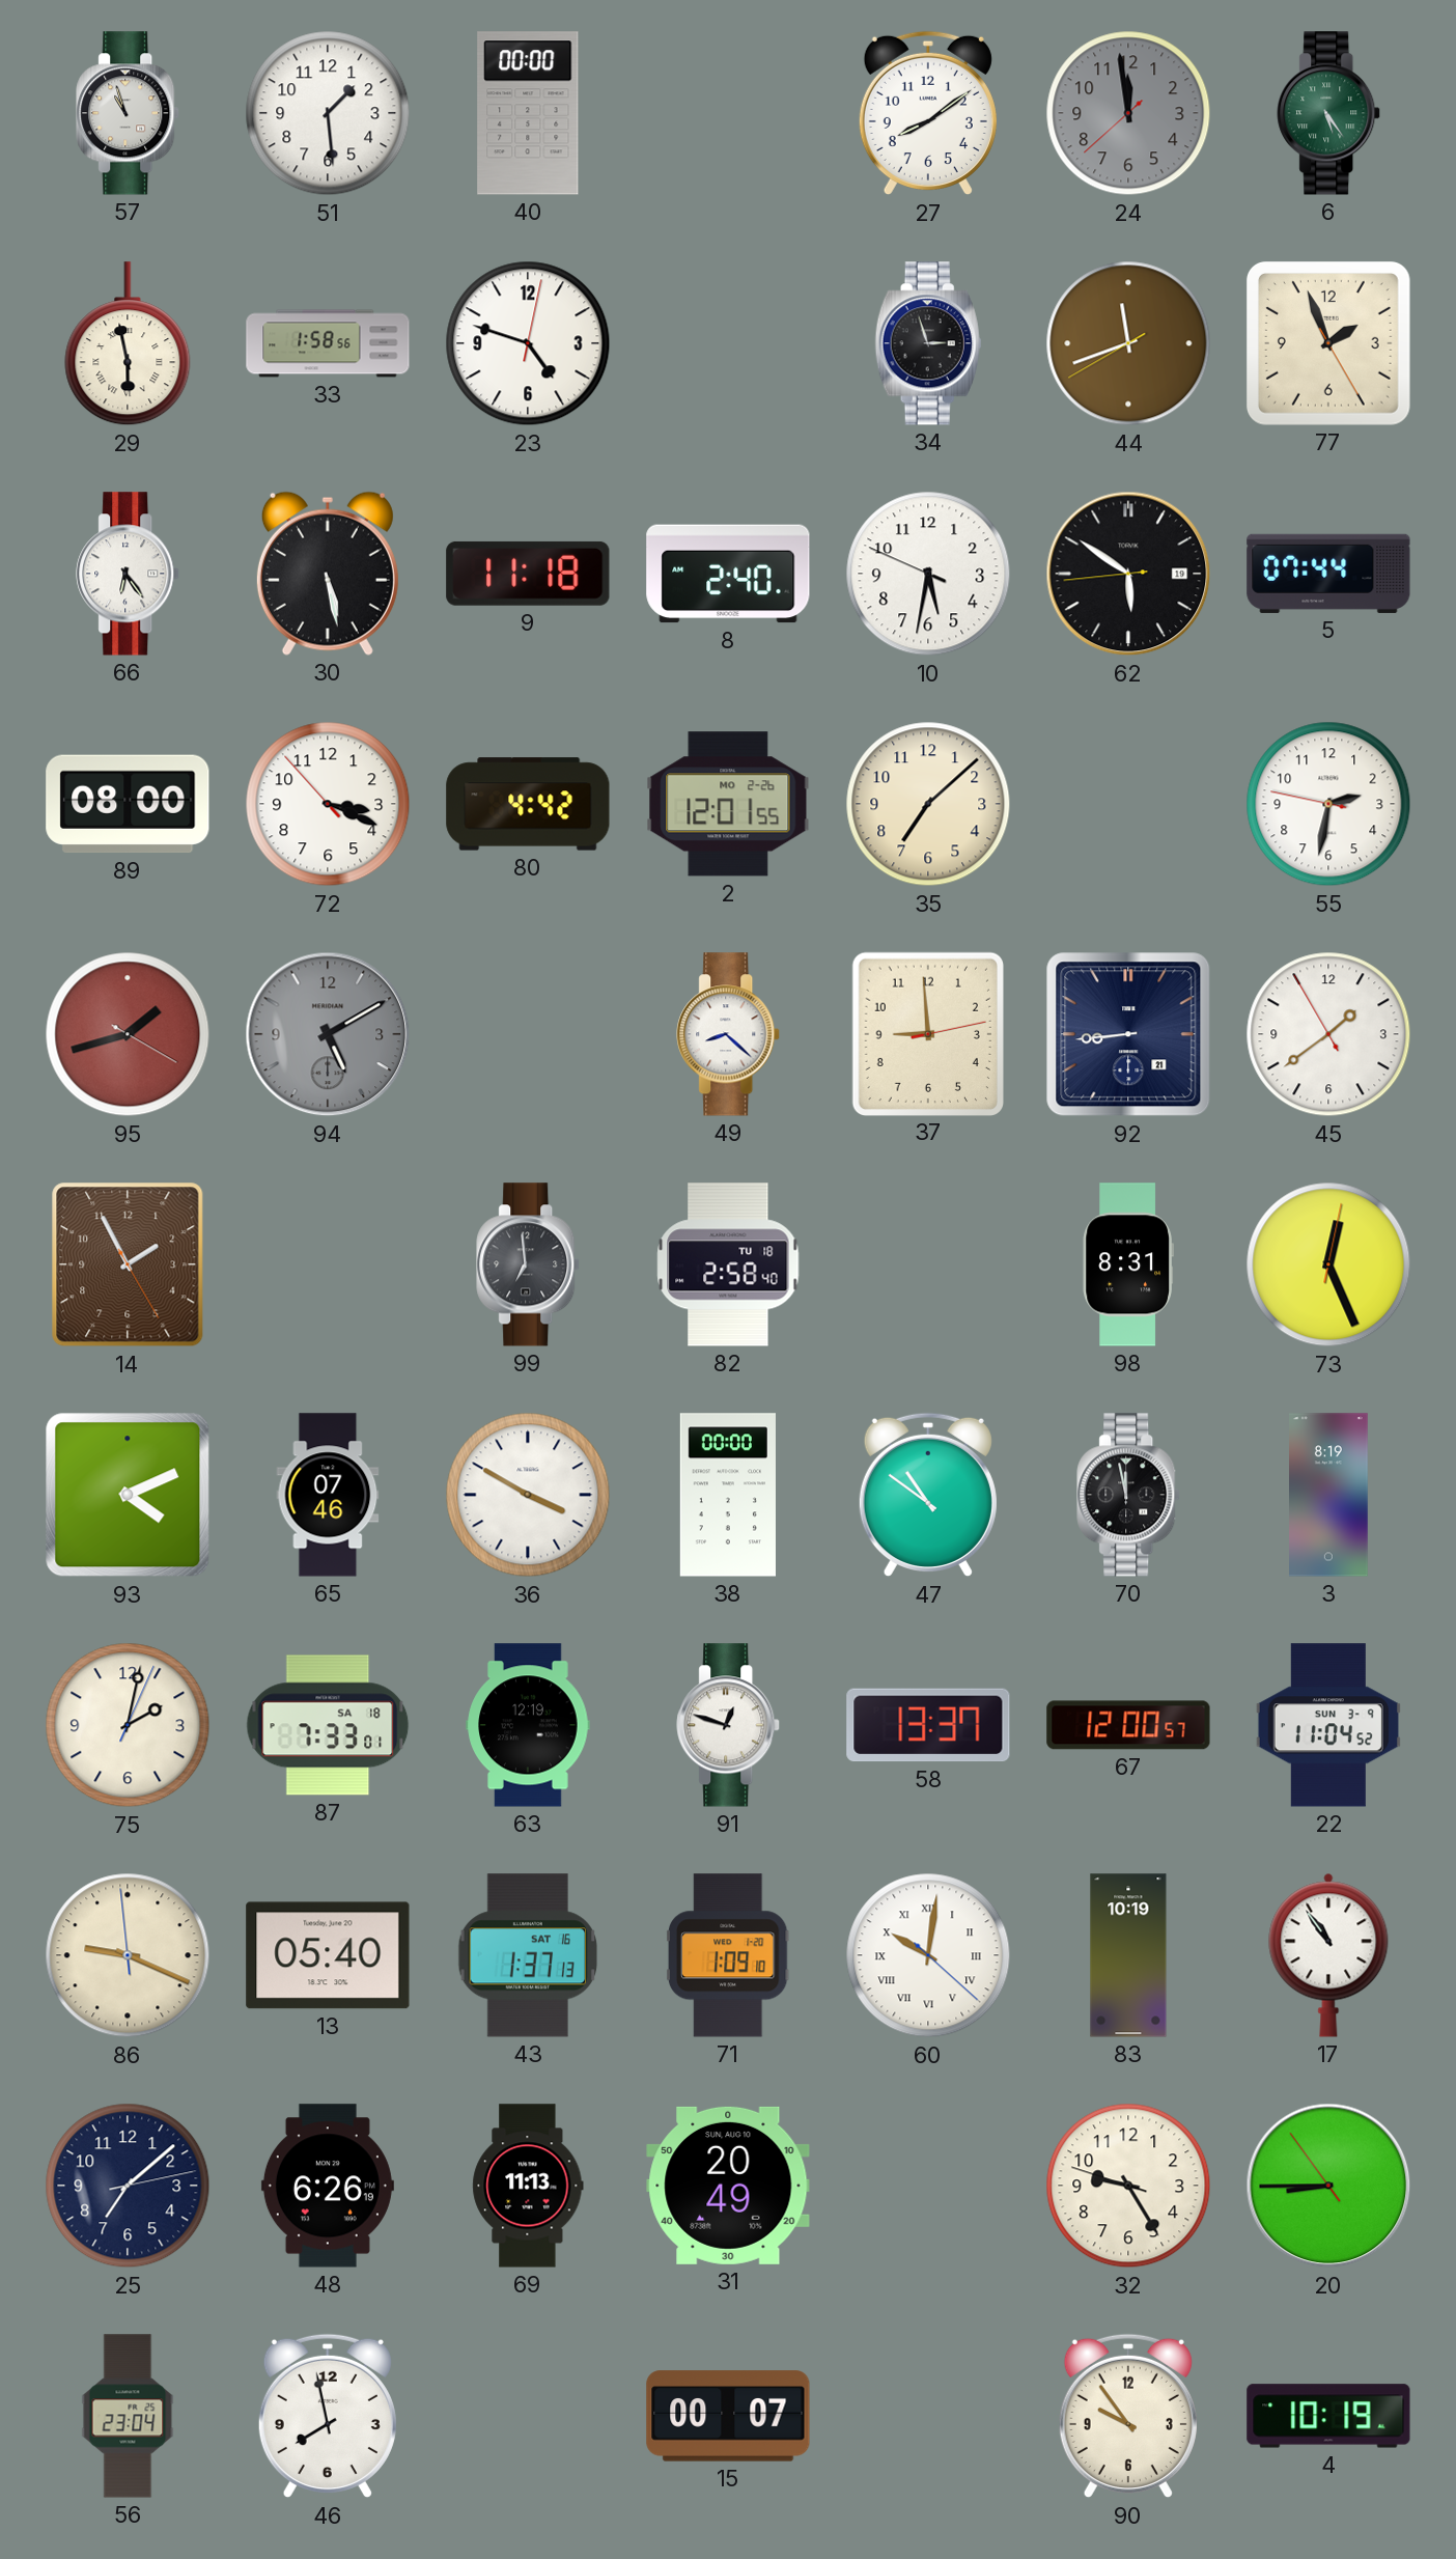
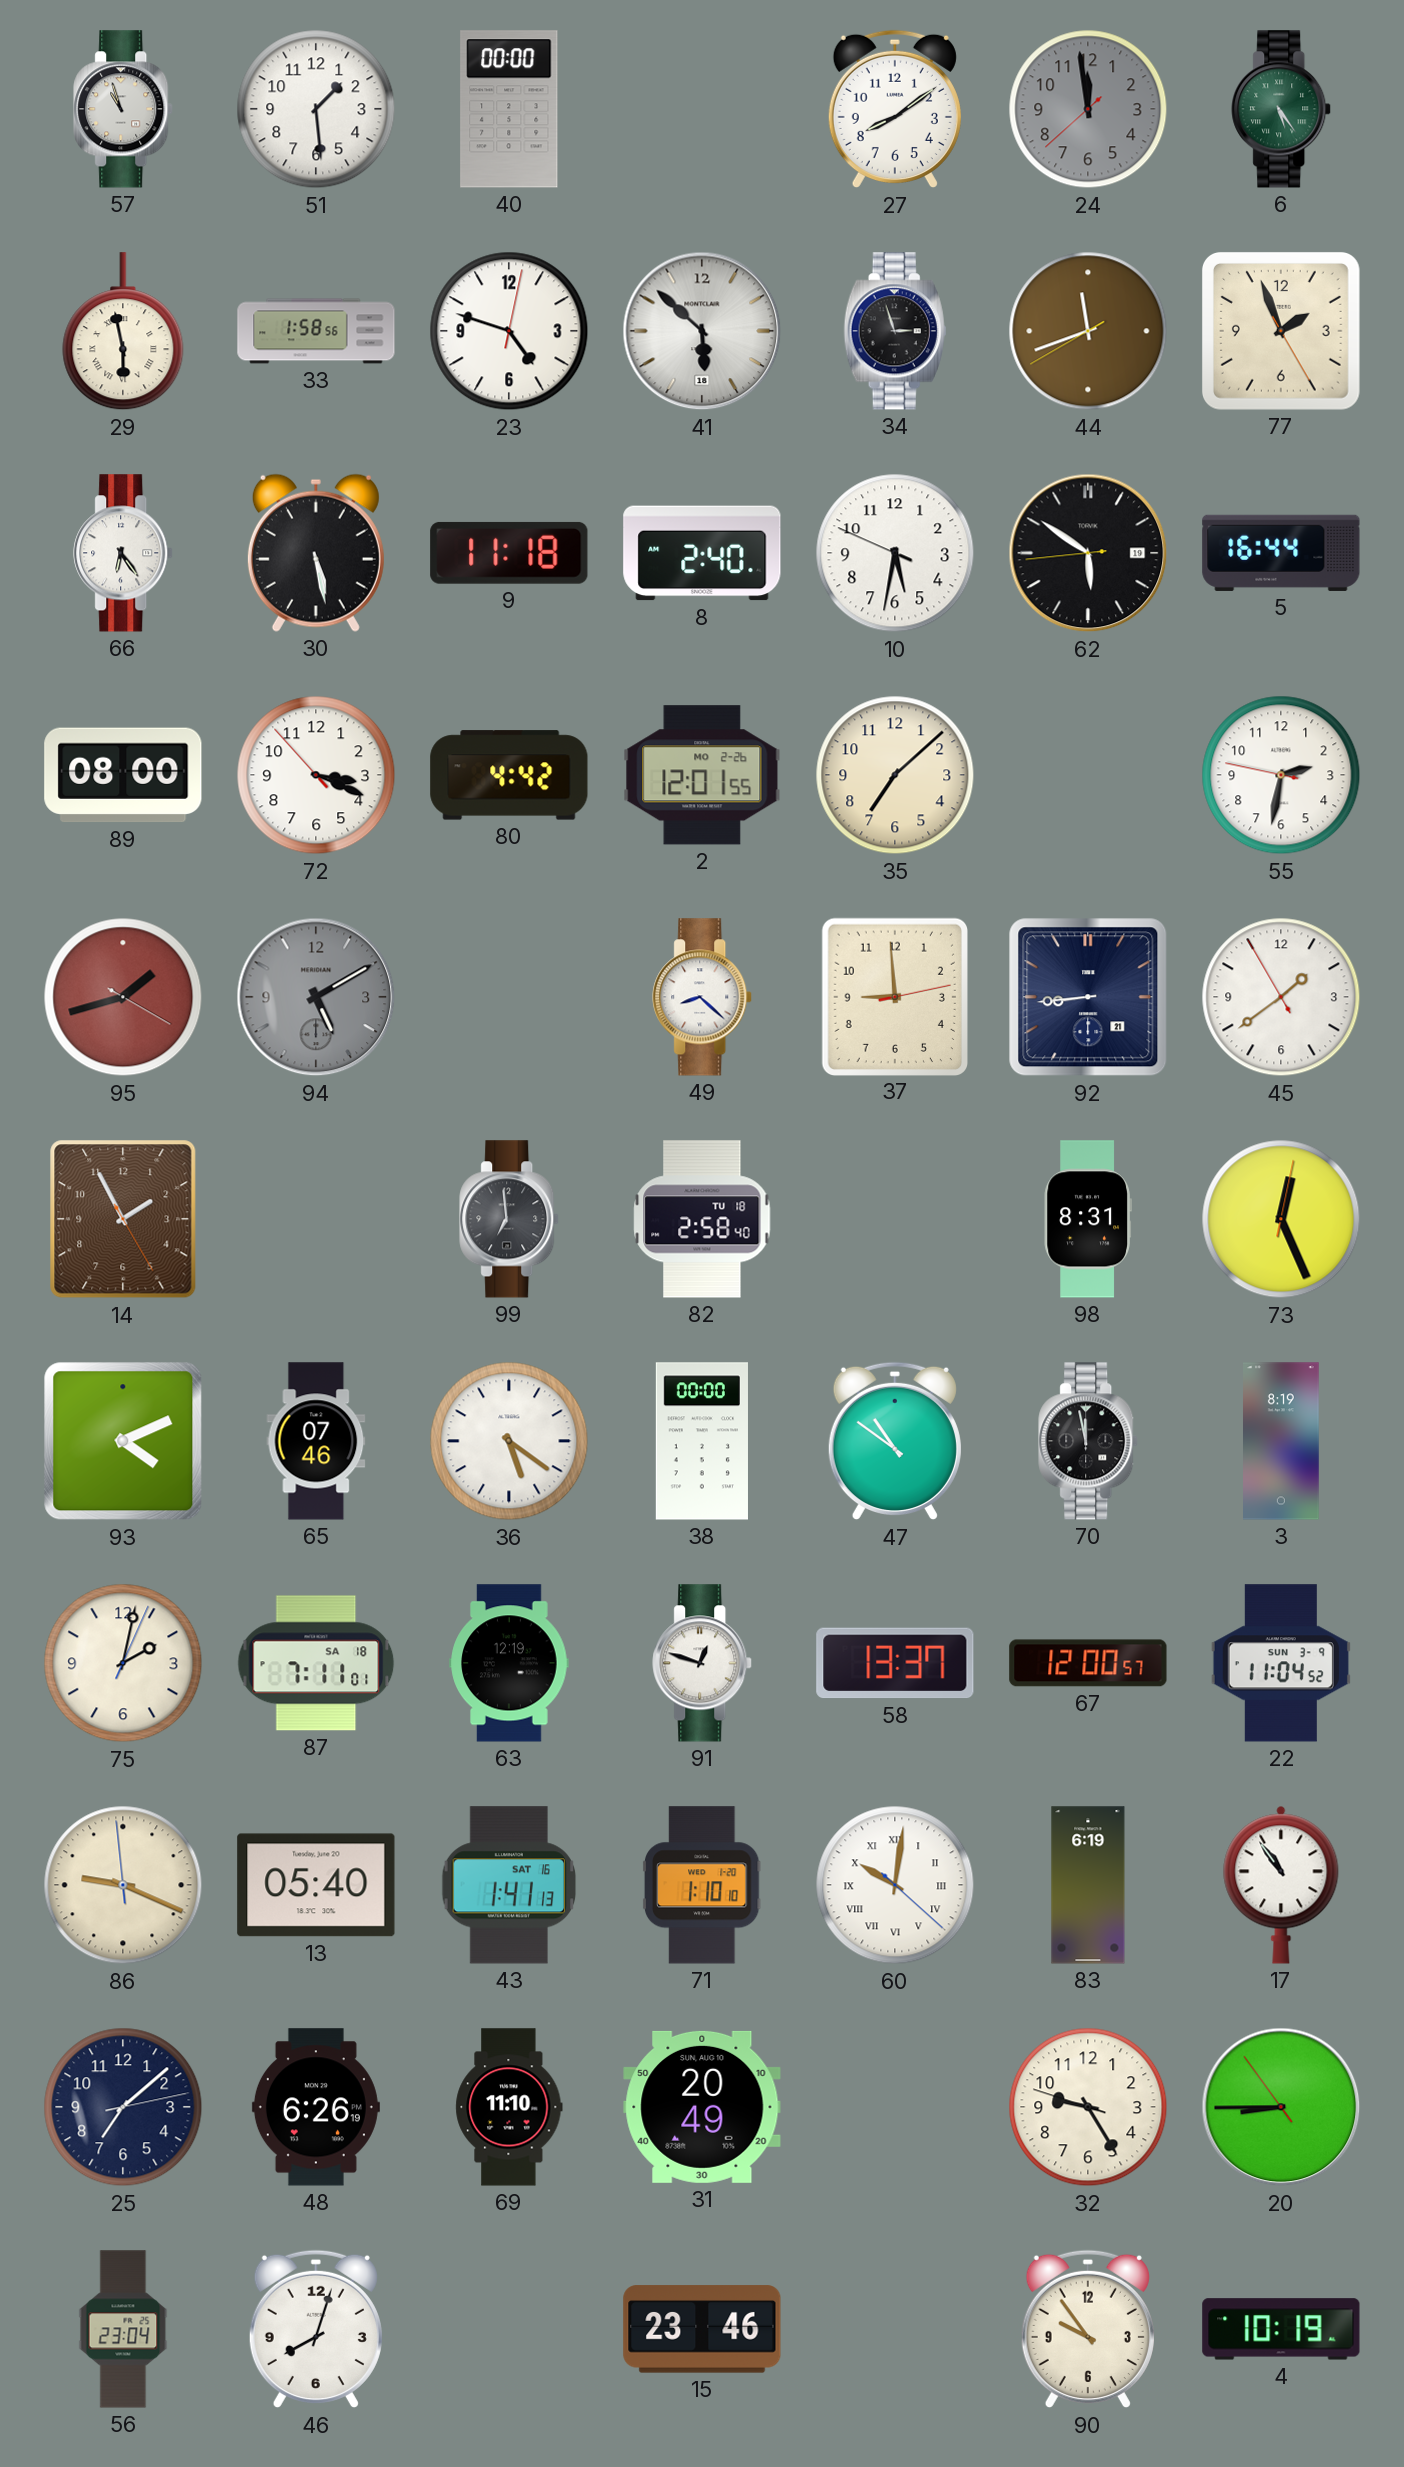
41: none -> 5:52 (702, 331)
5: 07:44 -> 16:44 (1281, 553)
36: 3:50 -> 5:21 (509, 1441)
87: 7:33 -> 7:11 (316, 1663)
43: 1:37 -> 1:41 (509, 1885)
71: 1:09 -> 1:10 (702, 1885)
83: 10:19 -> 6:19 (1088, 1885)
69: 11:13 -> 11:10 (509, 2107)
46: 7:58 -> 8:03 (316, 2329)
15: 00:07 -> 23:46 (702, 2329)
